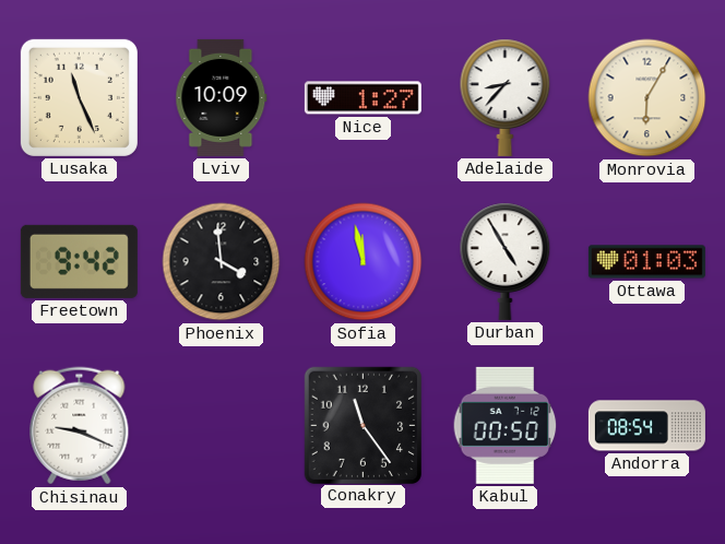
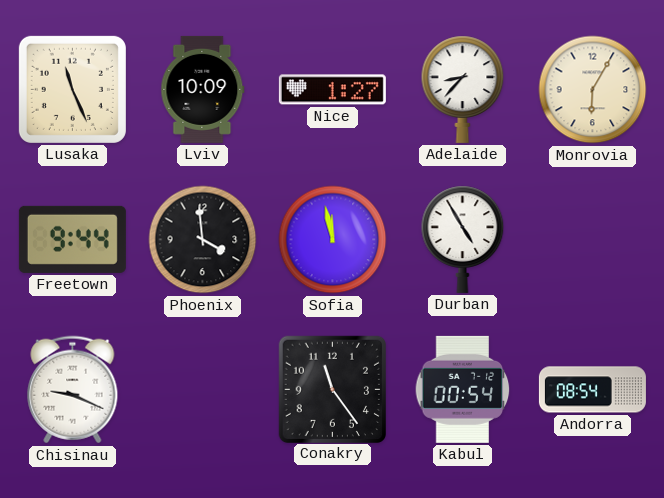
Freetown: 9:42 -> 9:44 (72, 239)
Ottawa: 01:03 -> none (646, 262)
Kabul: 00:50 -> 00:54 (463, 389)
